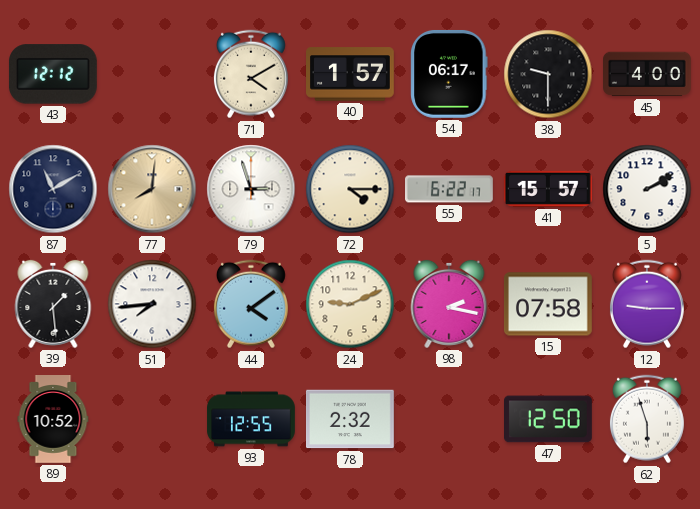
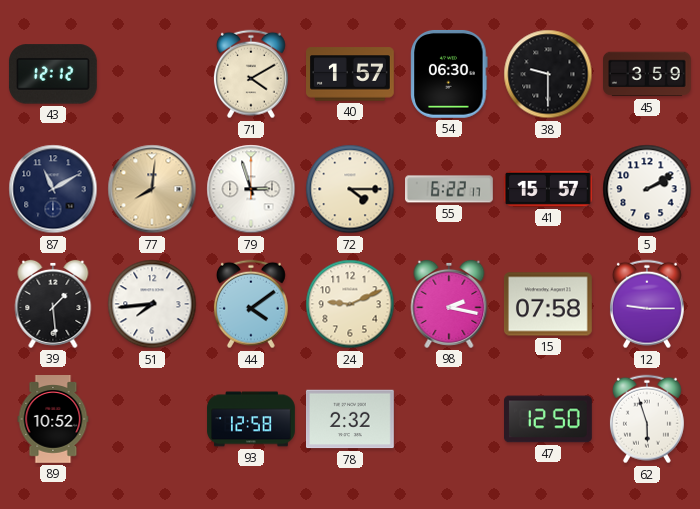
54: 06:17 -> 06:30 (449, 74)
45: 4:00 -> 3:59 (648, 74)
93: 12:55 -> 12:58 (251, 419)
